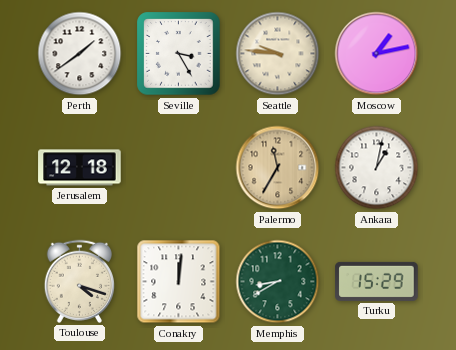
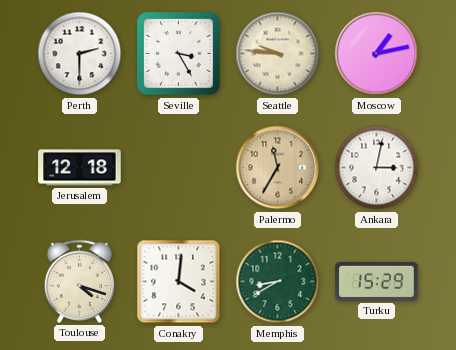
Perth: 1:39 -> 2:30 (80, 54)
Ankara: 1:02 -> 3:02 (377, 168)
Conakry: 12:01 -> 4:01 (179, 282)
